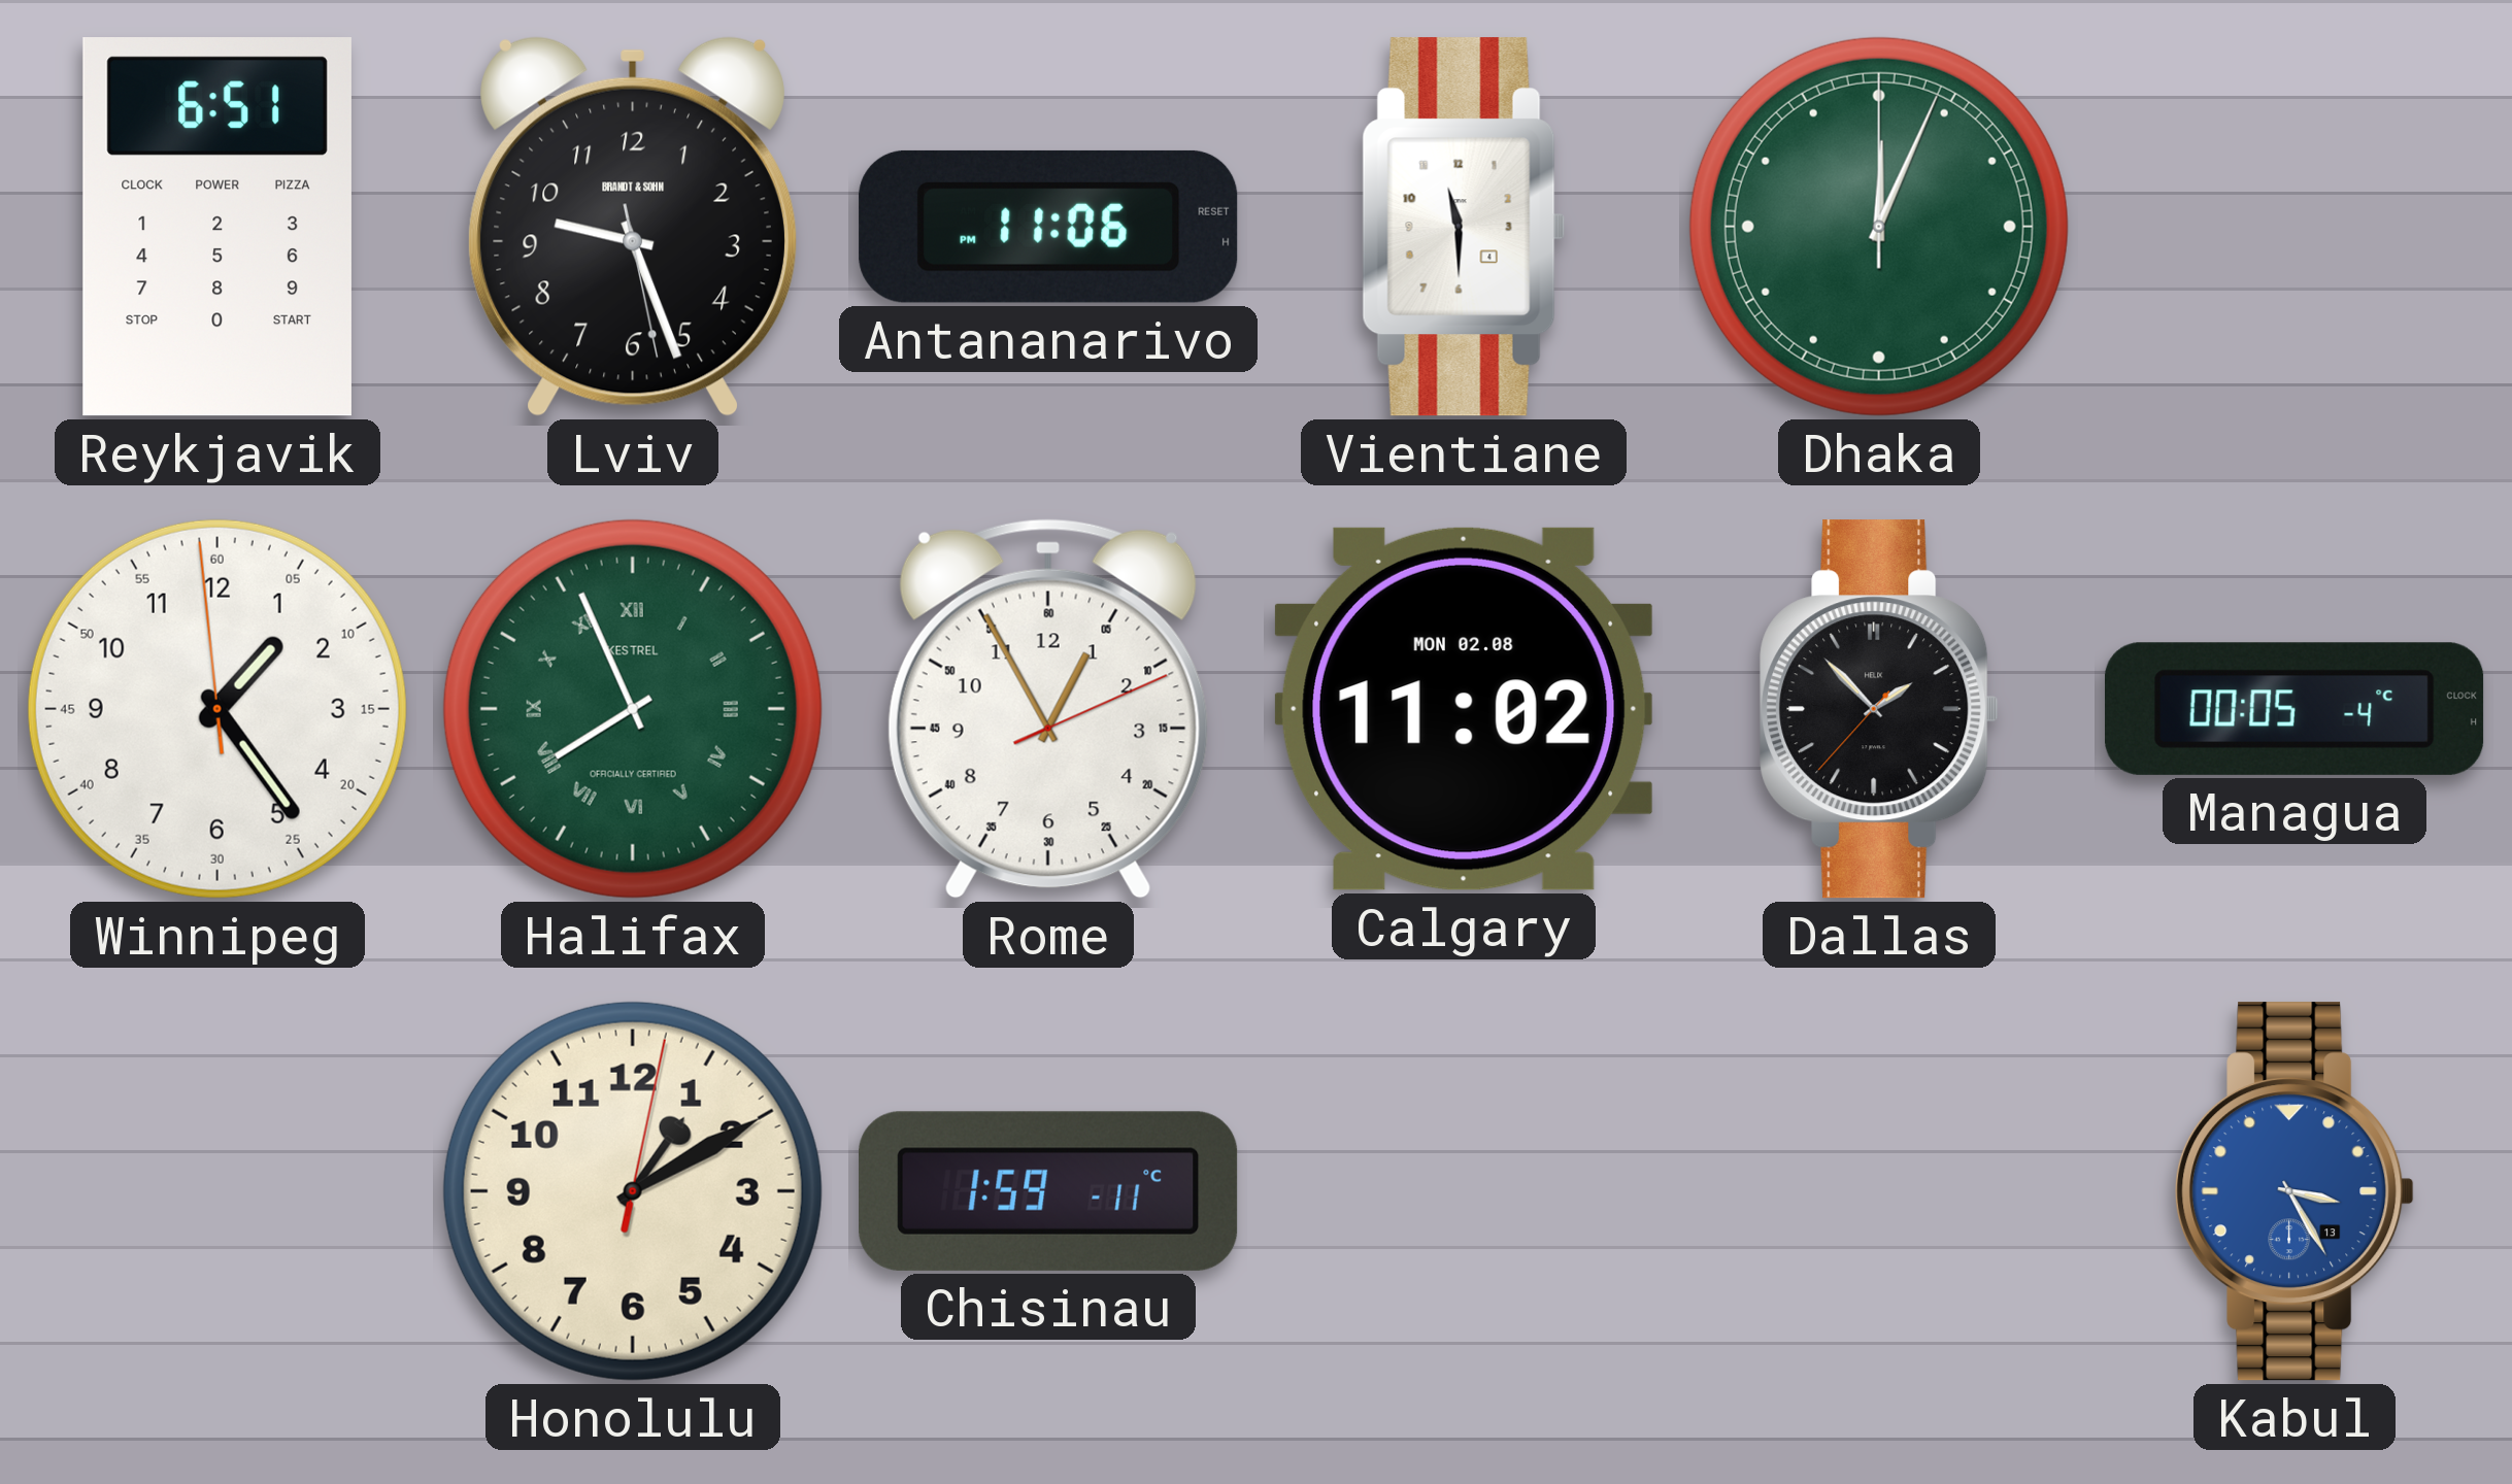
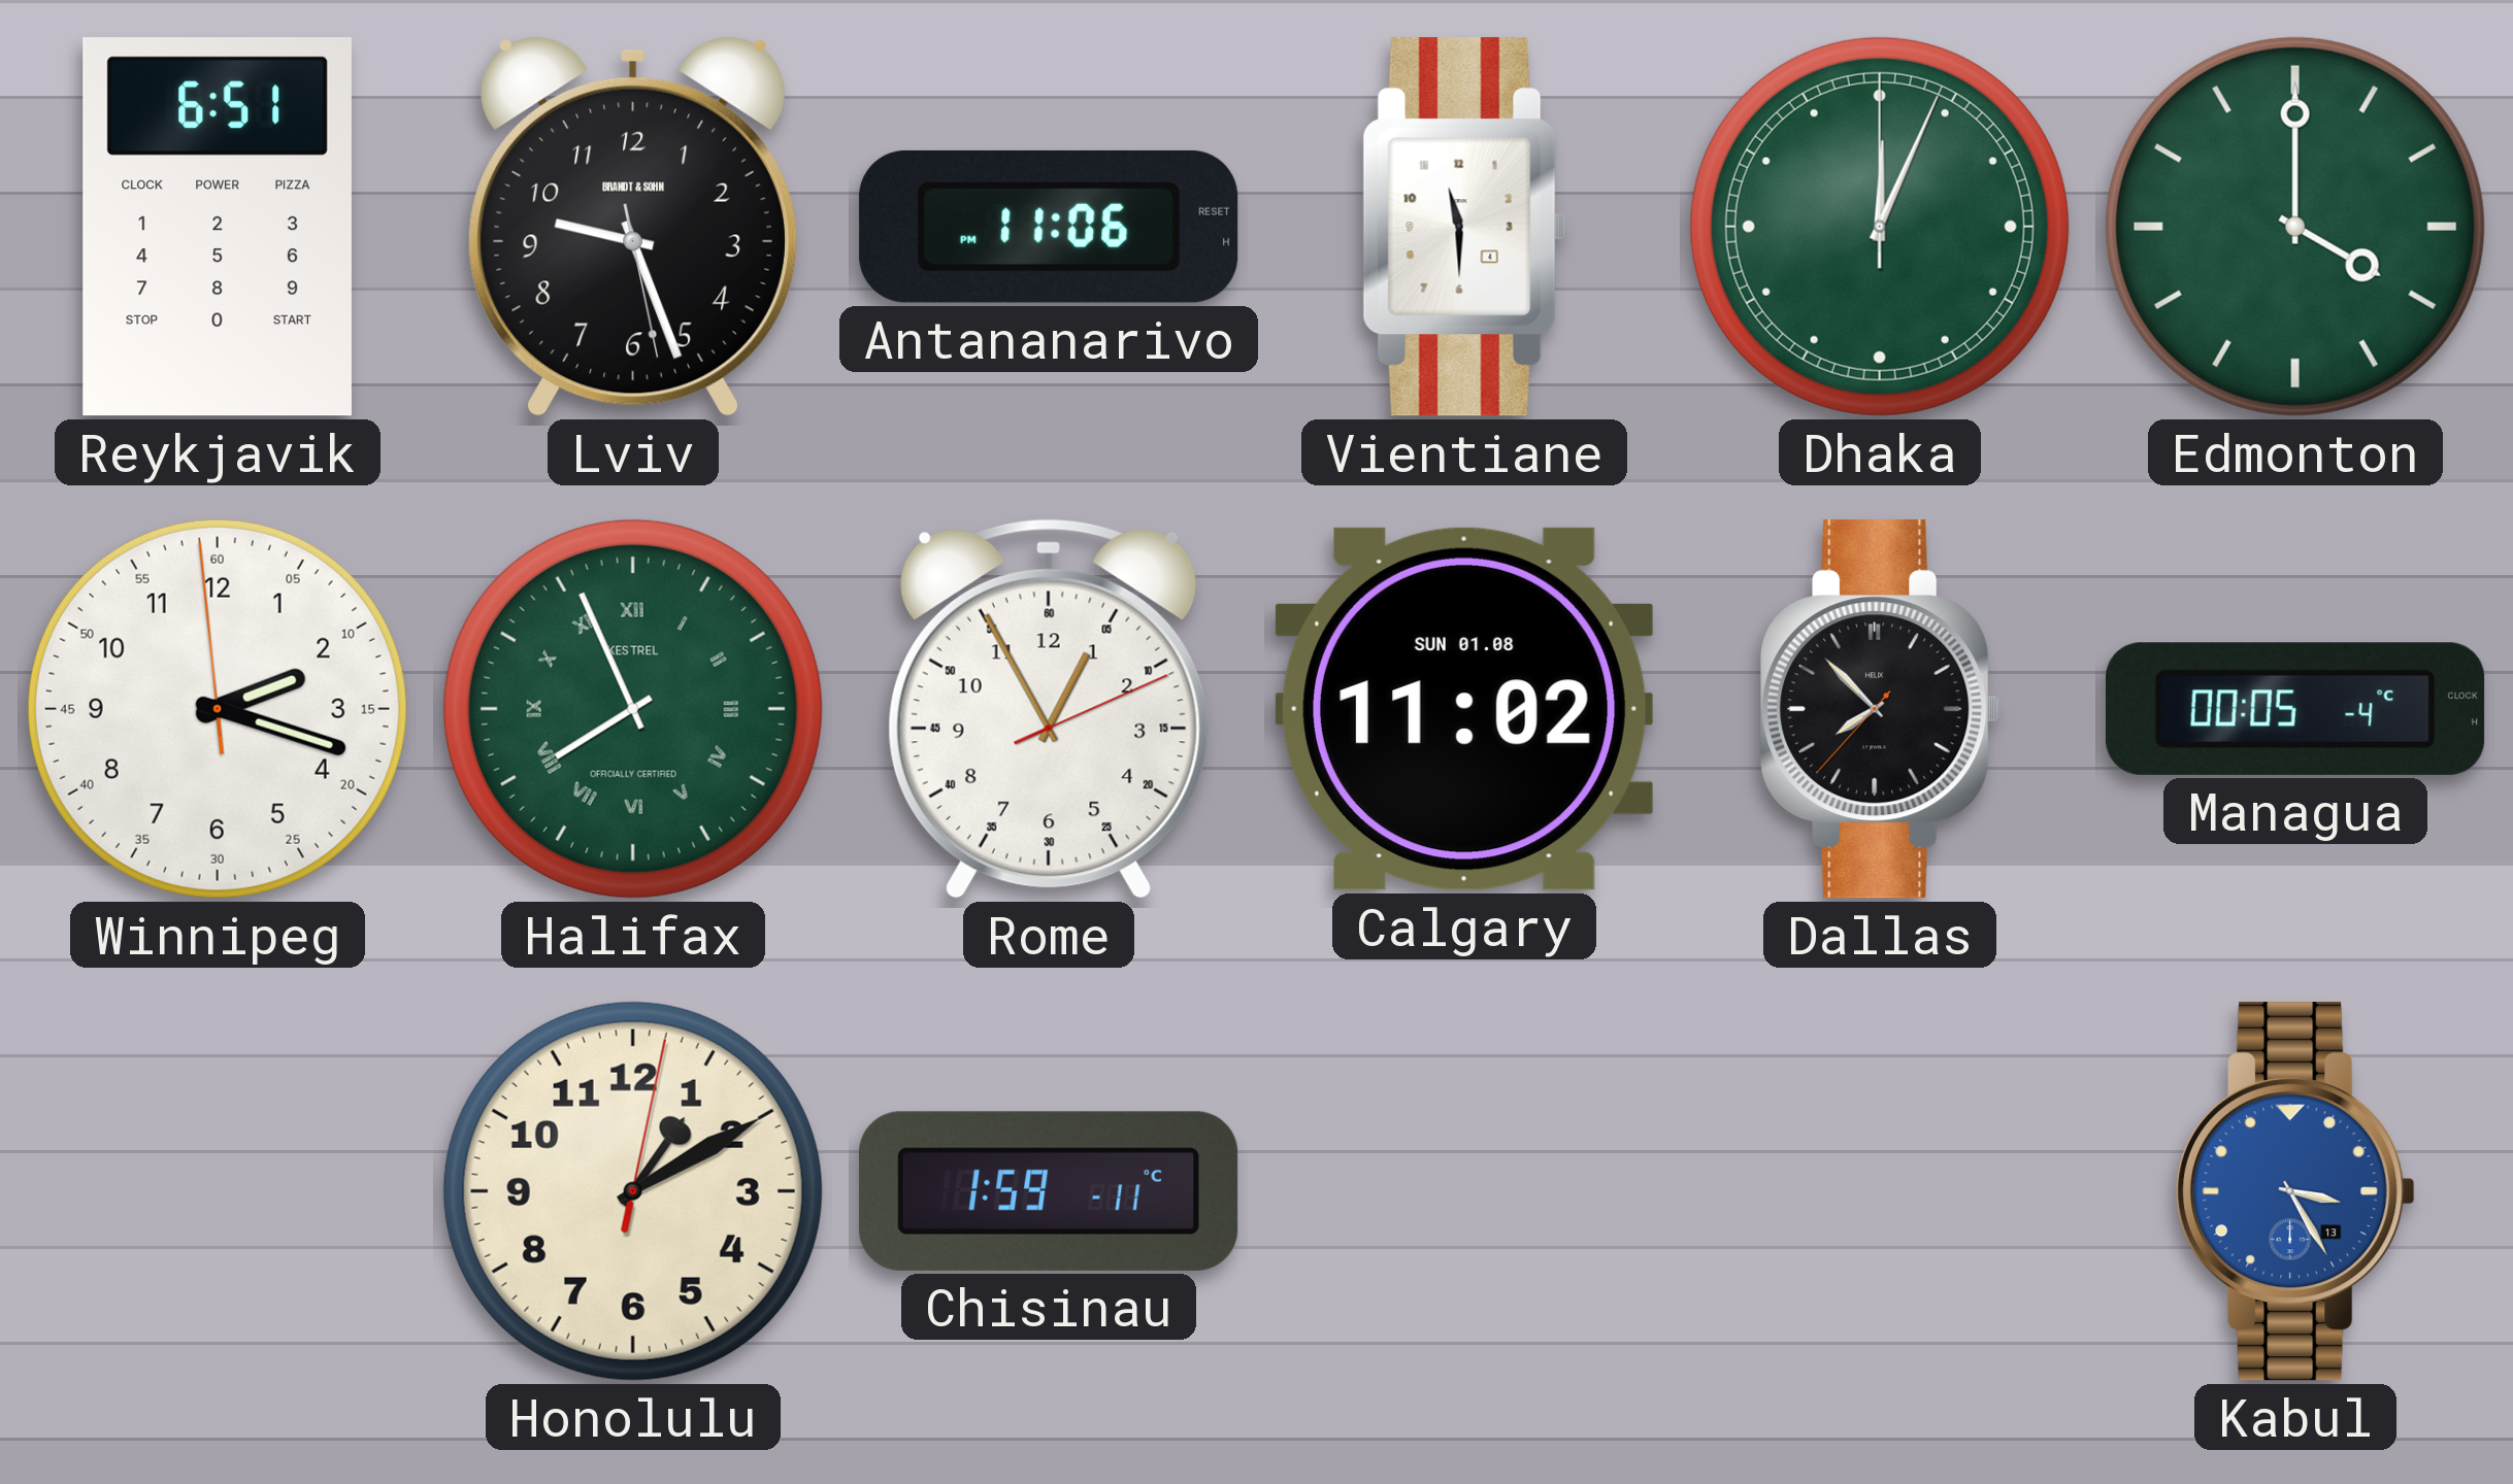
Edmonton: none -> 4:00 (2295, 227)
Winnipeg: 1:23 -> 2:17 (218, 709)
Calgary date: MON 02.08 -> SUN 01.08 (1464, 709)
Dallas: 1:52 -> 7:52 (1880, 709)
